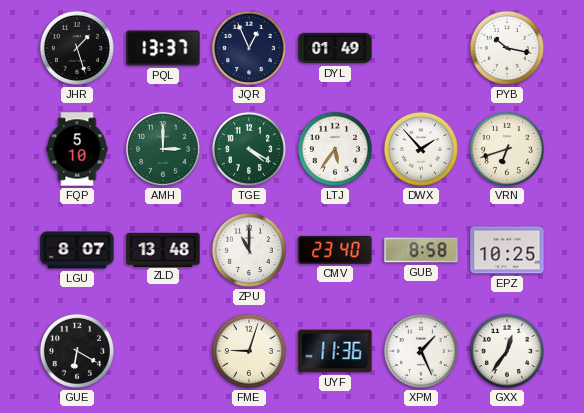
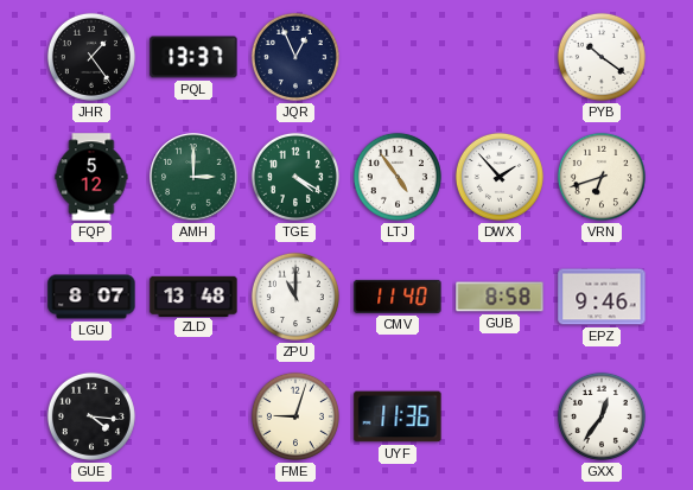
JHR: 1:27 -> 1:24 (91, 57)
DYL: 01:49 -> none (335, 48)
PYB: 10:17 -> 10:21 (602, 57)
FQP: 5:10 -> 5:12 (91, 177)
LTJ: 5:36 -> 4:54 (398, 177)
CMV: 23:40 -> 11:40 (398, 297)
EPZ: 10:25 -> 9:46 (602, 297)
GUE: 6:20 -> 4:16 (91, 416)
XPM: 1:26 -> none (421, 351)
